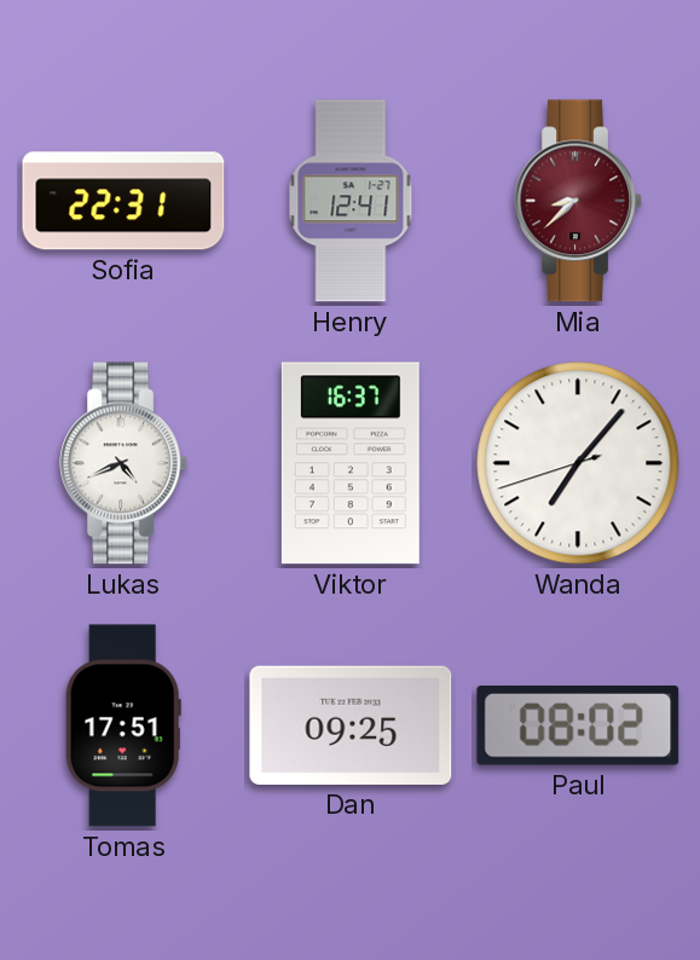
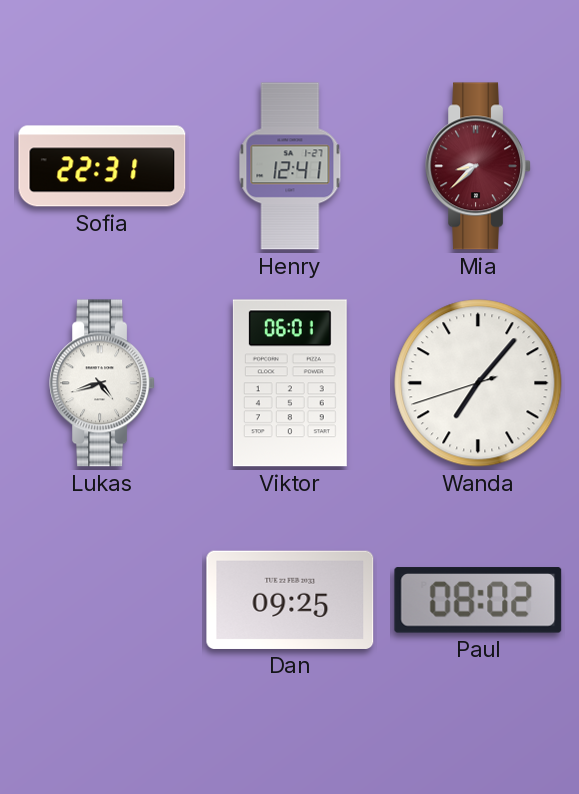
Lukas: 4:41 -> 4:42 (102, 383)
Viktor: 16:37 -> 06:01 (290, 383)
Tomas: 17:51 -> none (123, 725)
